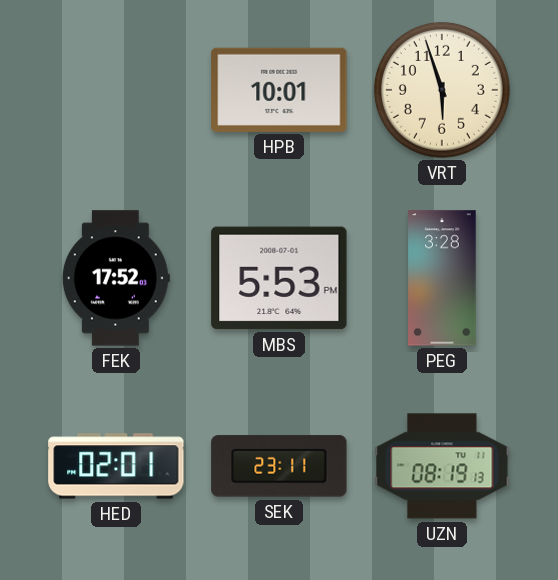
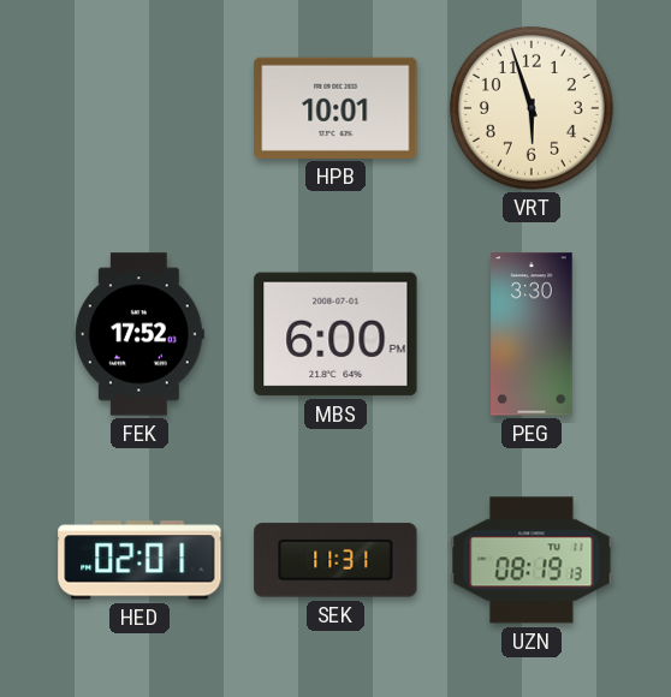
MBS: 5:53 -> 6:00 (335, 334)
PEG: 3:28 -> 3:30 (532, 334)
SEK: 23:11 -> 11:31 (335, 560)
